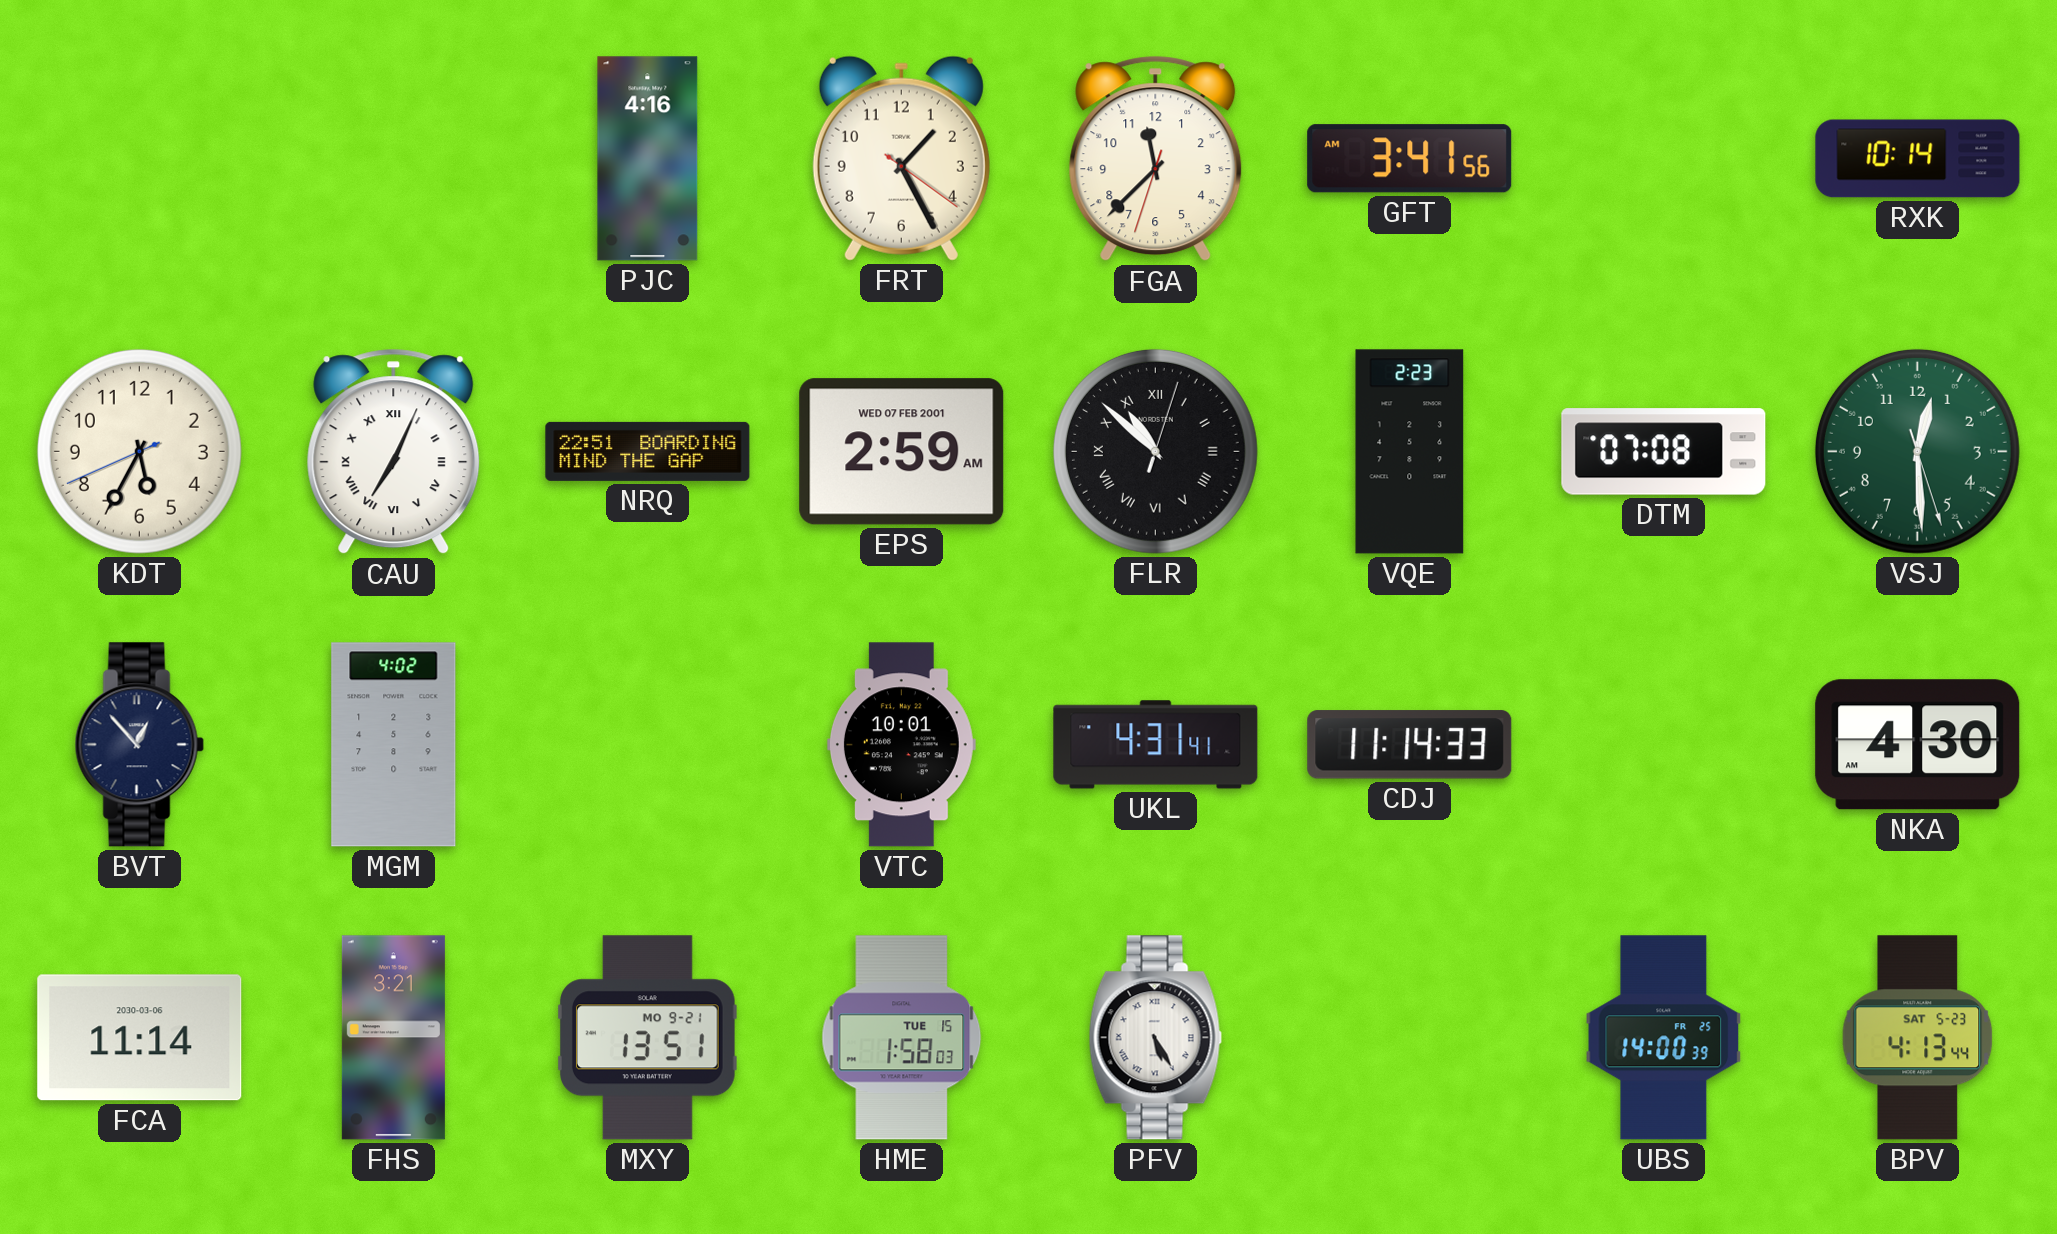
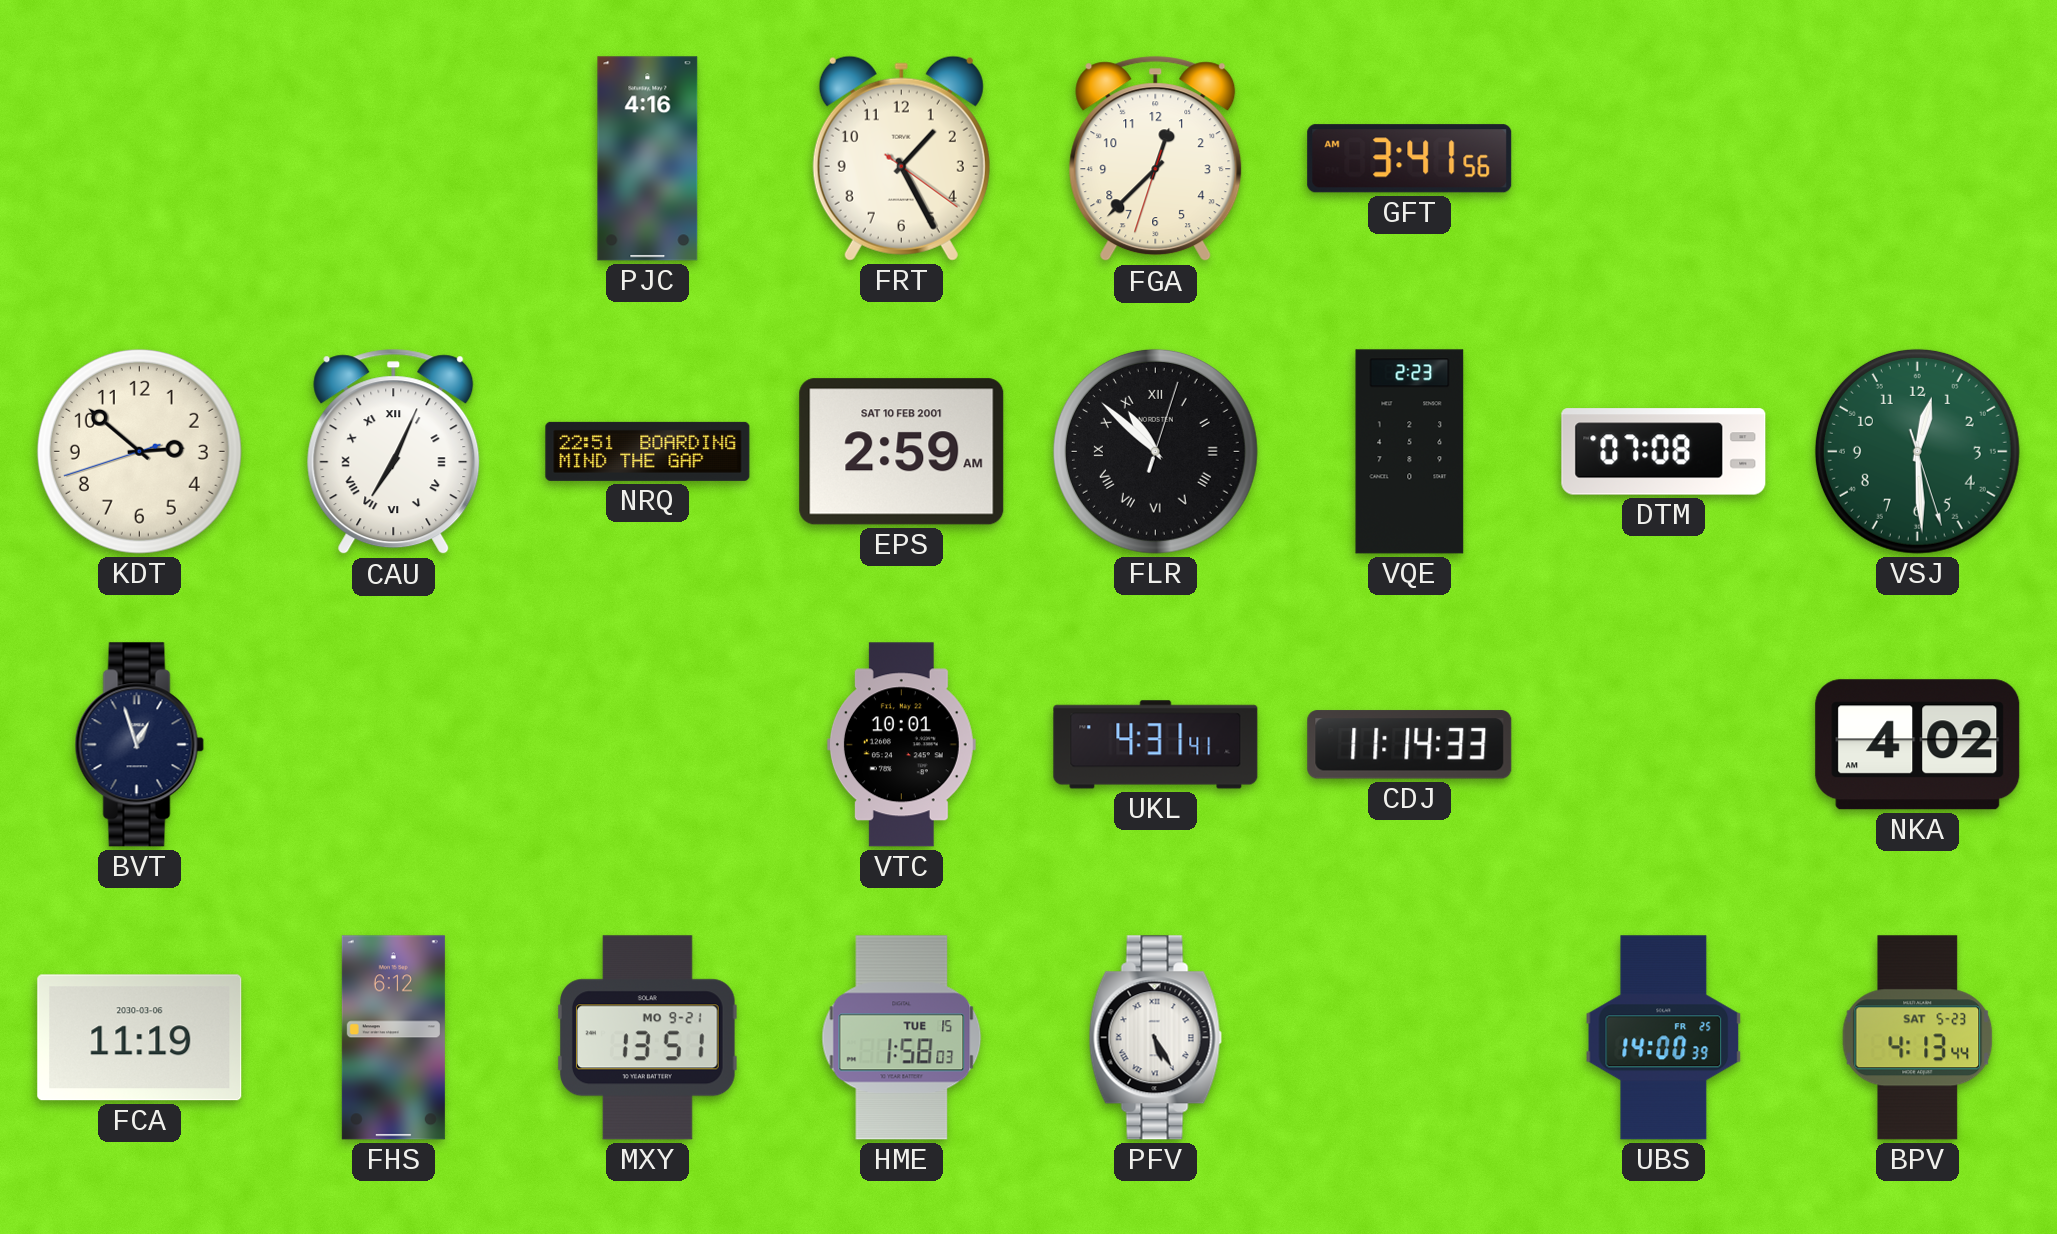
FGA: 11:37 -> 12:37 (1156, 159)
RXK: 10:14 -> none (1918, 159)
KDT: 5:34 -> 2:51 (139, 451)
EPS date: WED 07 FEB 2001 -> SAT 10 FEB 2001 (902, 452)
BVT: 12:53 -> 12:57 (139, 745)
MGM: 4:02 -> none (394, 745)
NKA: 4:30 -> 4:02 (1918, 745)
FCA: 11:14 -> 11:19 (140, 1038)
FHS: 3:21 -> 6:12 (393, 1038)
